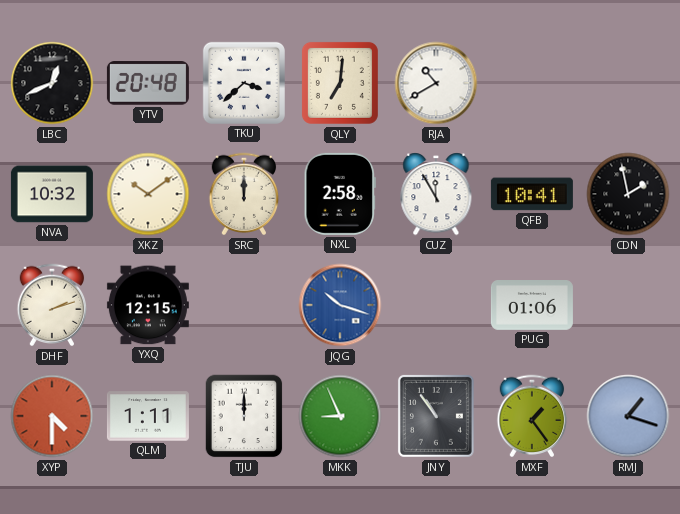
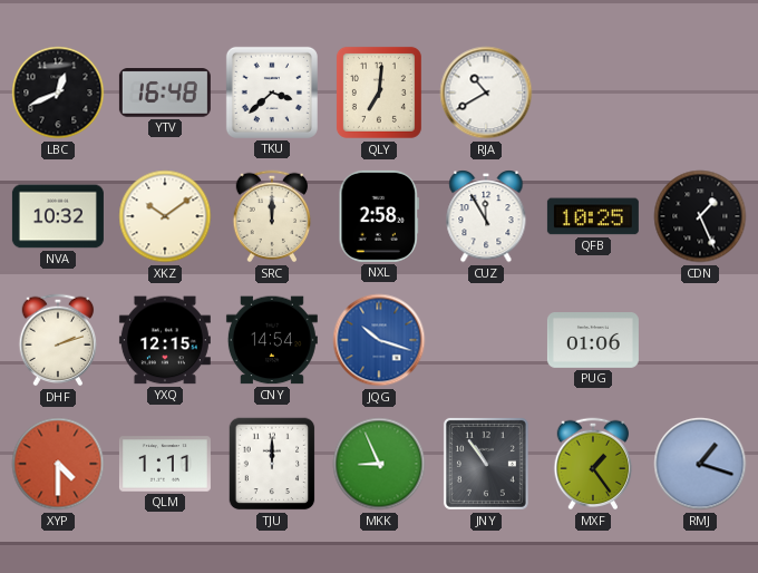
YTV: 20:48 -> 16:48 (165, 93)
QFB: 10:41 -> 10:25 (593, 216)
CDN: 1:58 -> 1:26 (700, 216)
CNY: none -> 14:54 (272, 340)
